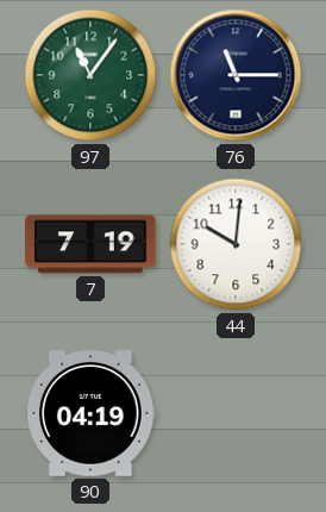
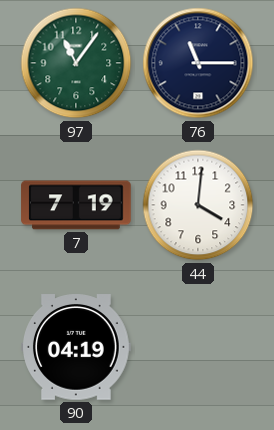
44: 10:01 -> 4:01 (198, 205)
